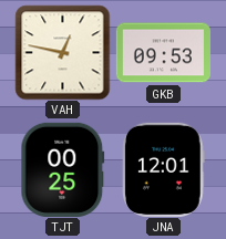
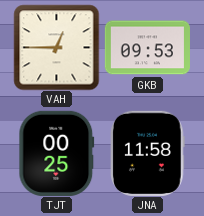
VAH: 12:47 -> 12:45 (56, 47)
JNA: 12:01 -> 11:58 (148, 153)
